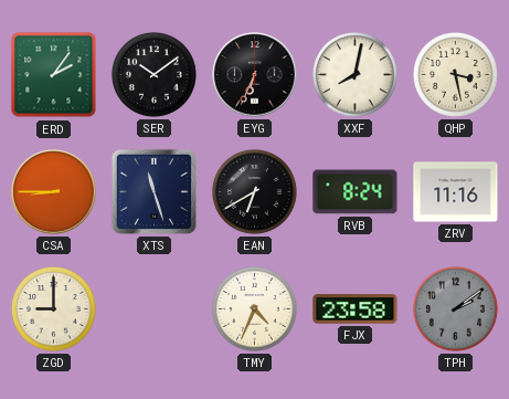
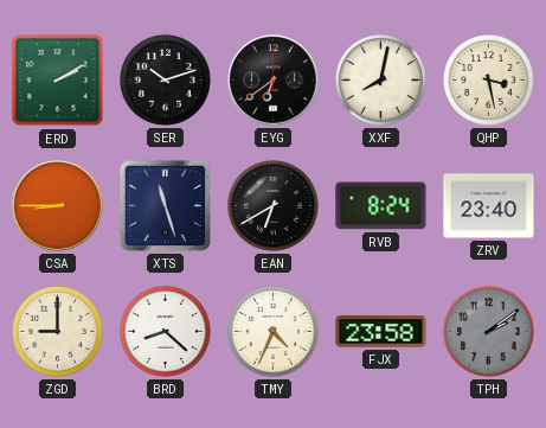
ERD: 2:06 -> 2:10 (58, 81)
SER: 10:09 -> 10:12 (165, 79)
EYG: 6:34 -> 6:39 (274, 81)
ZRV: 11:16 -> 23:40 (489, 206)
BRD: none -> 8:22 (165, 331)
